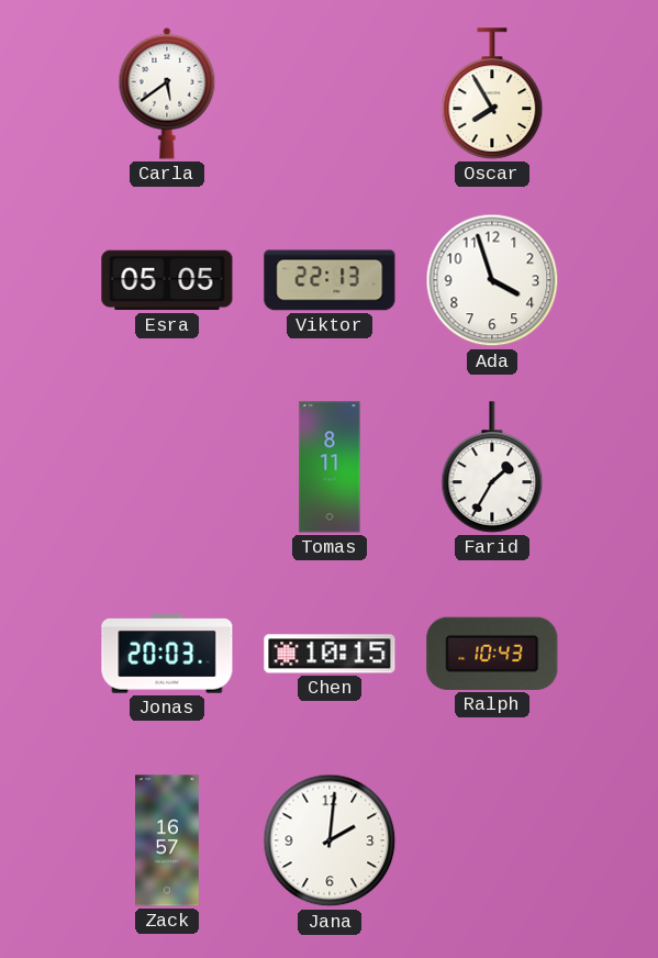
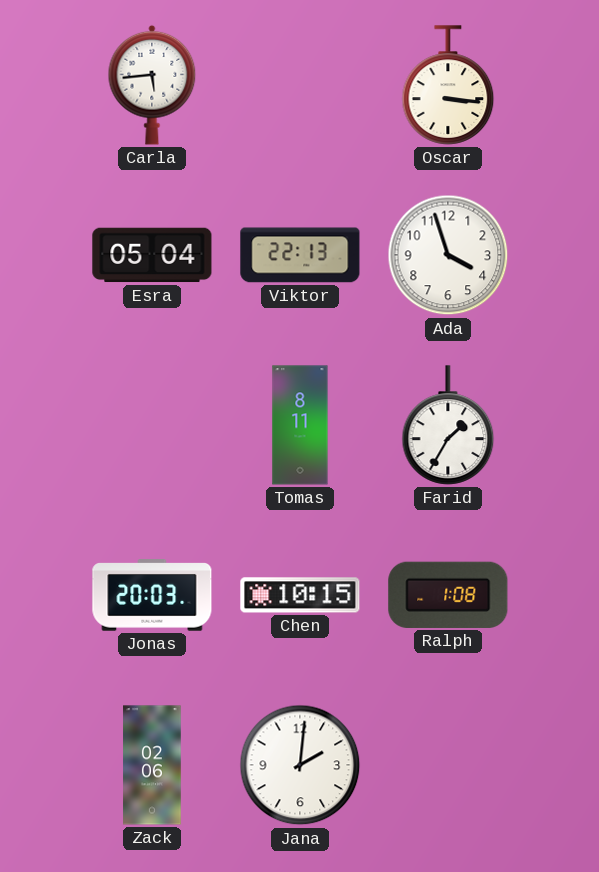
Carla: 5:39 -> 5:44 (152, 85)
Oscar: 7:55 -> 3:16 (448, 85)
Esra: 05:05 -> 05:04 (152, 255)
Ralph: 10:43 -> 1:08 (448, 595)
Zack: 16:57 -> 02:06 (152, 765)
